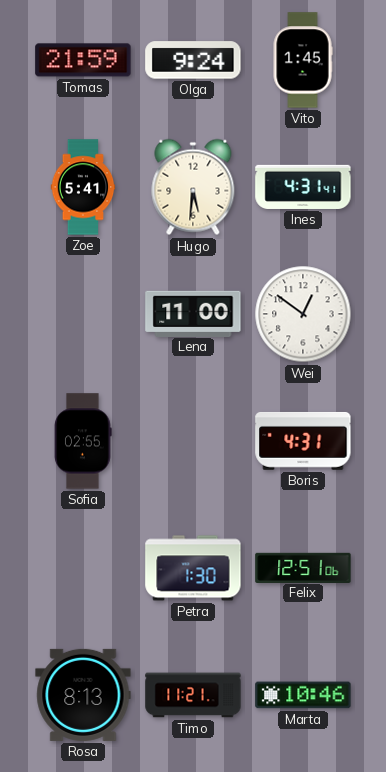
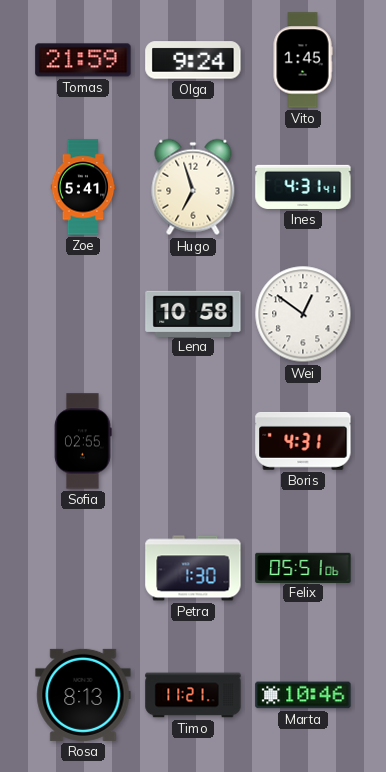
Hugo: 5:31 -> 6:57 (193, 187)
Lena: 11:00 -> 10:58 (193, 313)
Felix: 12:51 -> 05:51 (303, 567)
